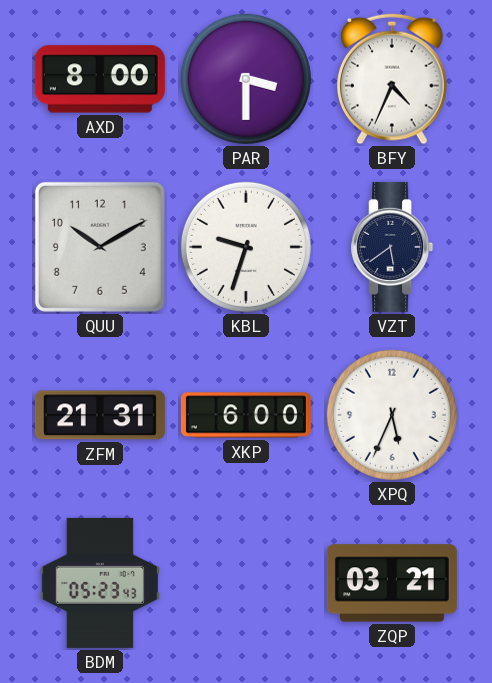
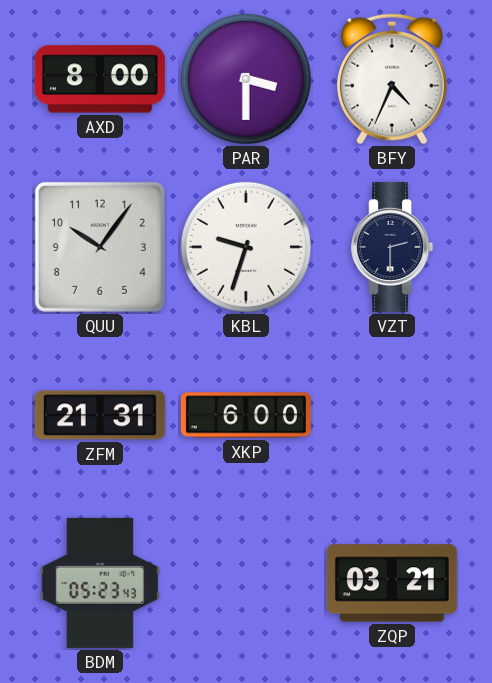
QUU: 10:10 -> 10:06 (100, 247)
VZT: 5:39 -> 2:30 (392, 247)
XPQ: 5:34 -> none (392, 415)
